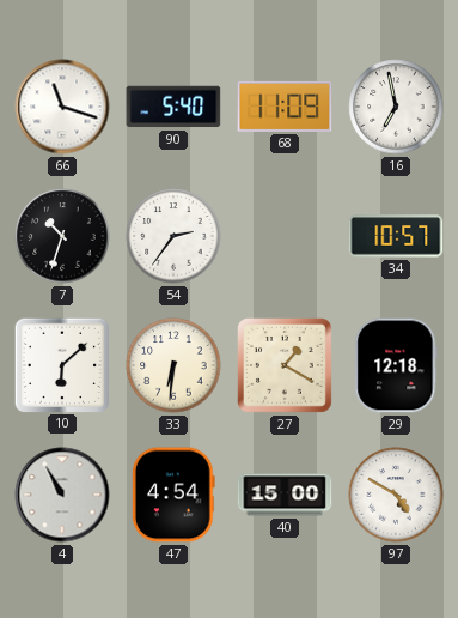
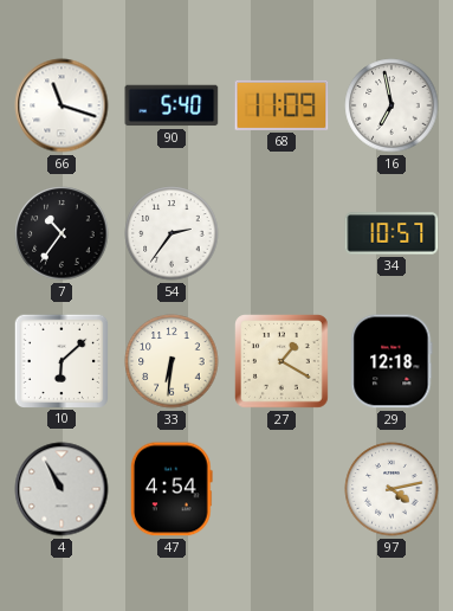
7: 10:33 -> 10:36 (62, 233)
40: 15:00 -> none (285, 495)
97: 4:50 -> 4:13 (391, 489)
